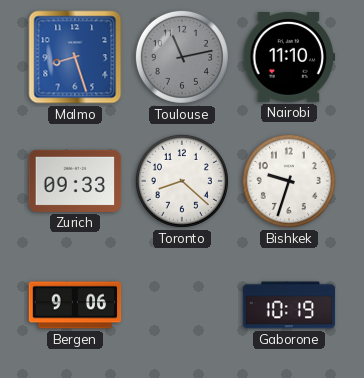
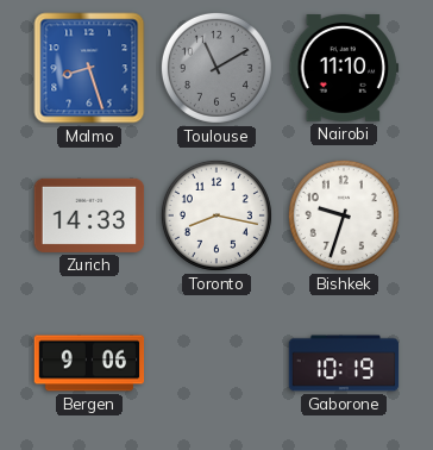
Toulouse: 11:13 -> 11:10 (216, 68)
Zurich: 09:33 -> 14:33 (89, 215)
Toronto: 8:22 -> 8:17 (216, 215)
